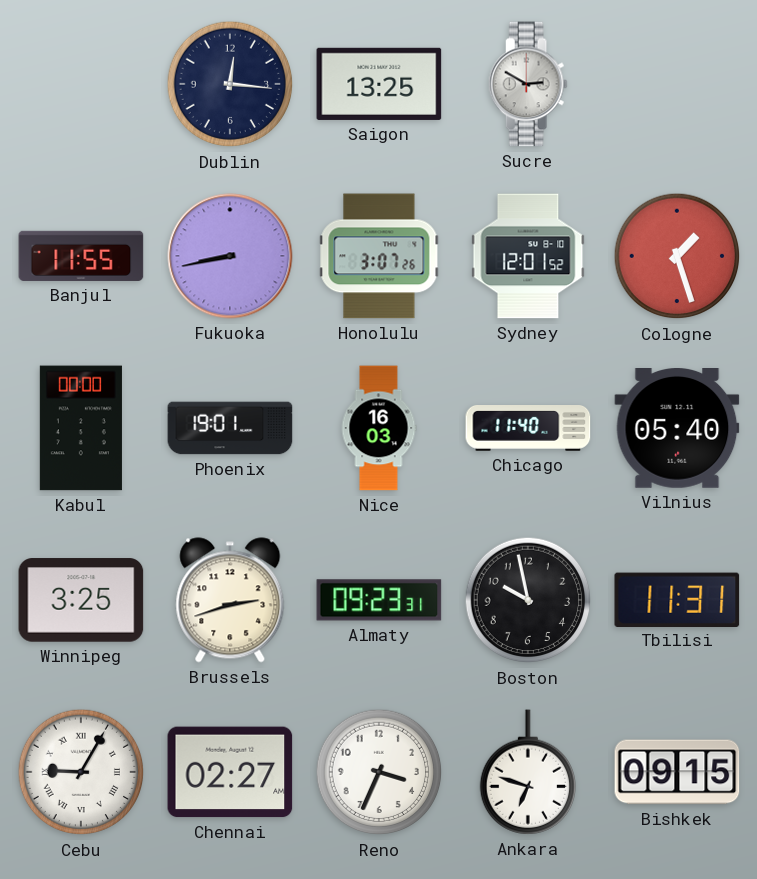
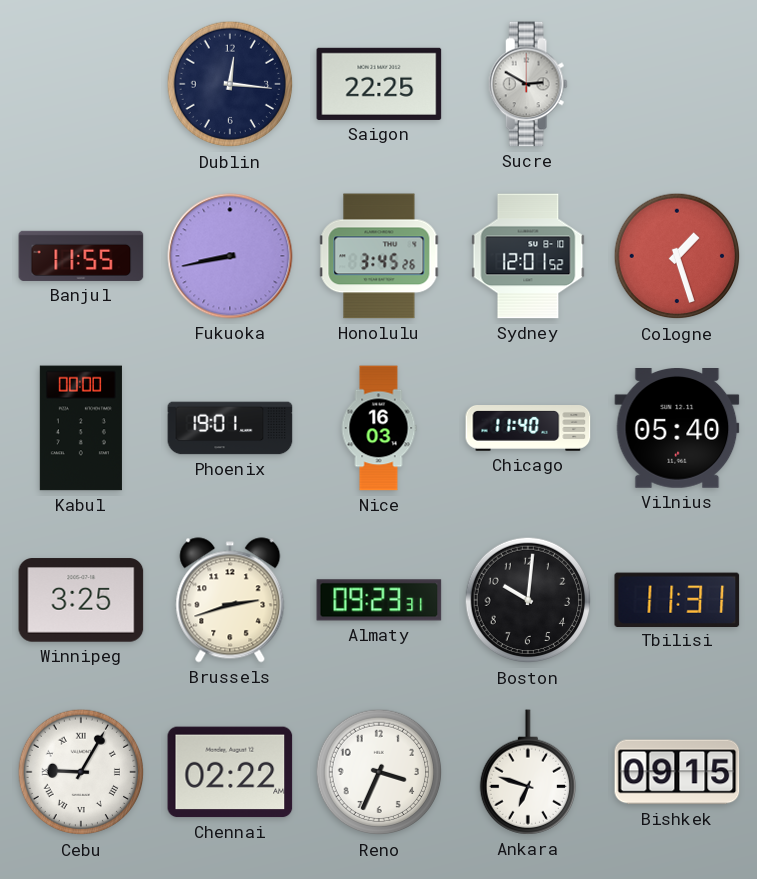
Saigon: 13:25 -> 22:25 (379, 84)
Honolulu: 3:07 -> 3:45 (379, 256)
Boston: 9:58 -> 10:01 (528, 600)
Chennai: 02:27 -> 02:22 (230, 772)
